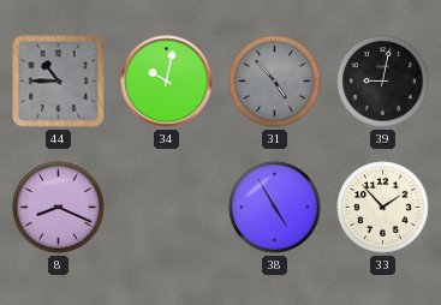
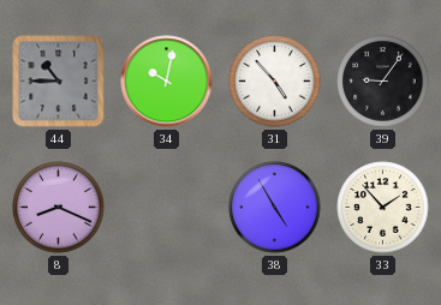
31 dial: grey -> white (275, 82)
39: 9:02 -> 9:06 (383, 82)
